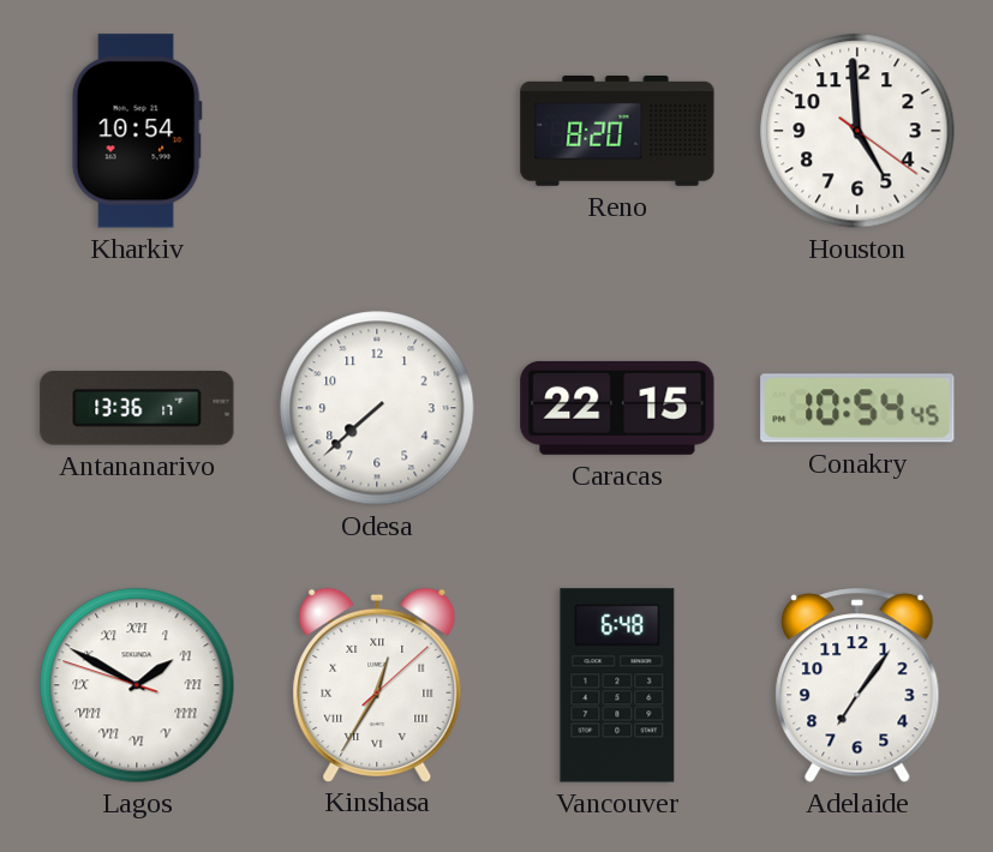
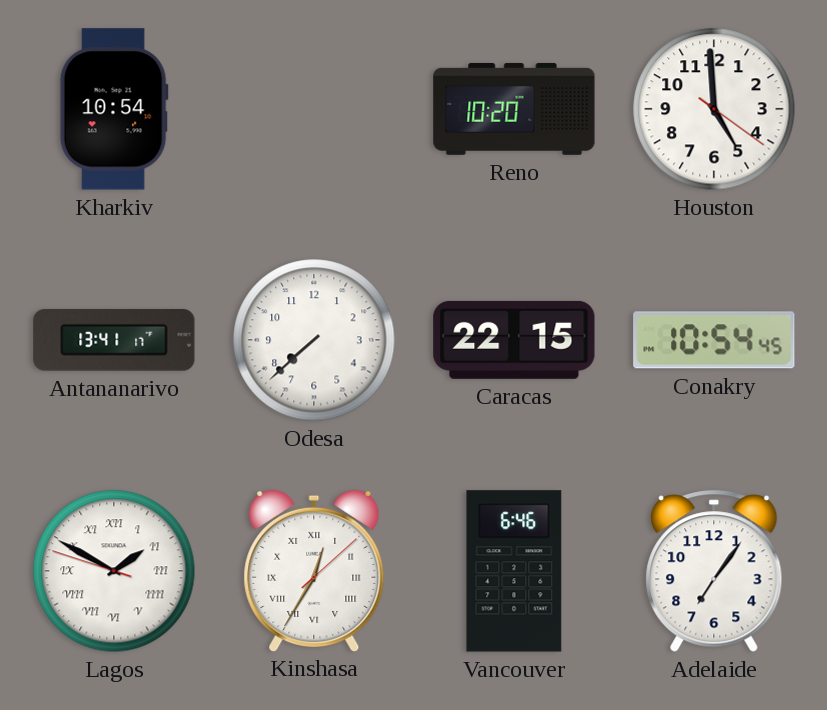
Reno: 8:20 -> 10:20 (514, 109)
Antananarivo: 13:36 -> 13:41 (114, 340)
Vancouver: 6:48 -> 6:46 (514, 571)
